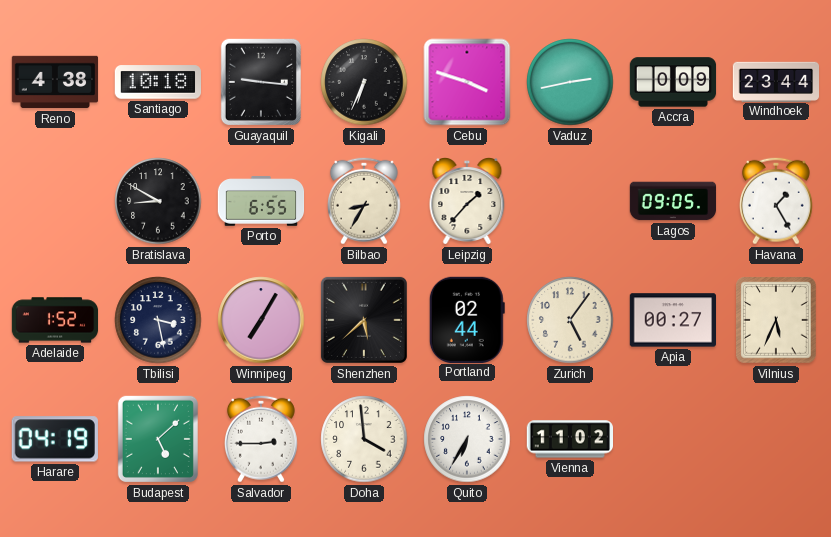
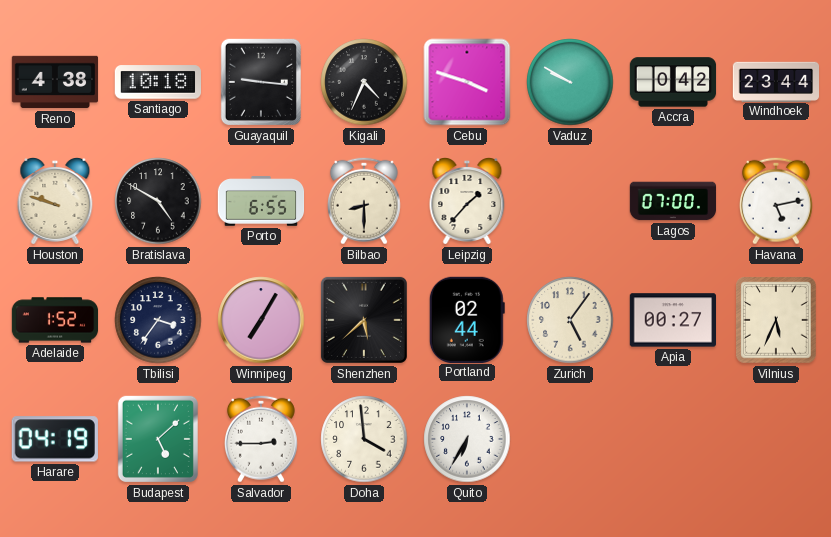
Kigali: 6:34 -> 4:34 (364, 82)
Vaduz: 2:43 -> 9:50 (570, 82)
Accra: 0:09 -> 0:42 (673, 82)
Houston: none -> 9:48 (55, 202)
Bratislava: 8:50 -> 4:50 (158, 201)
Bilbao: 8:35 -> 8:30 (364, 201)
Lagos: 09:05 -> 07:00 (673, 201)
Havana: 1:25 -> 5:13 (776, 201)
Tbilisi: 3:28 -> 3:36 (158, 320)
Vienna: 11:02 -> none (569, 439)
